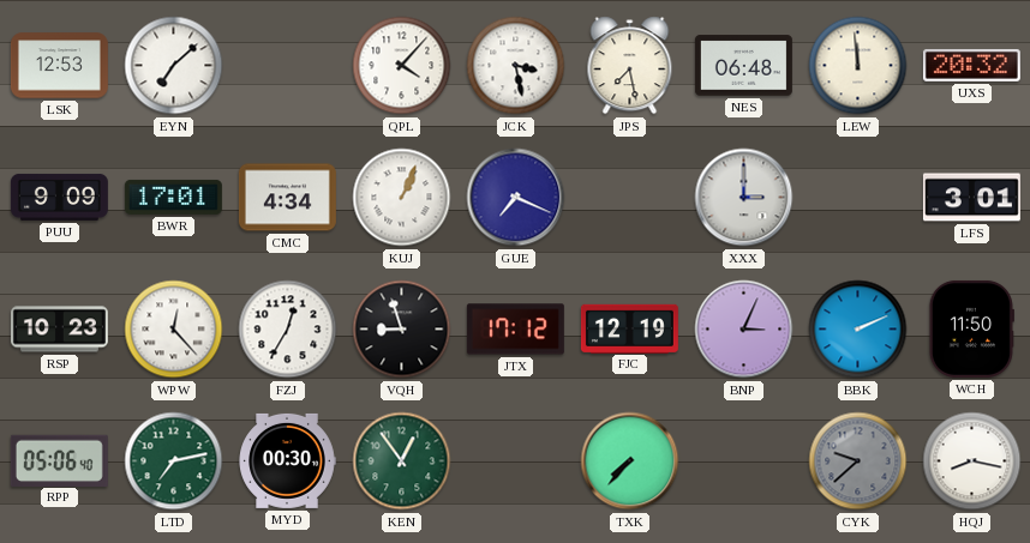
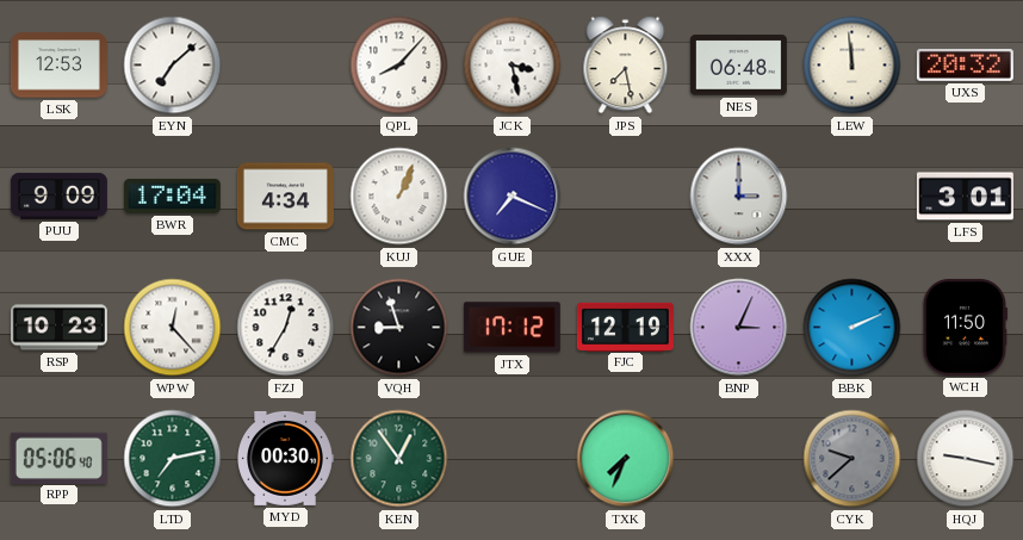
QPL: 4:07 -> 8:07 (399, 66)
BWR: 17:01 -> 17:04 (172, 195)
TXK: 7:37 -> 7:34 (626, 459)
HQJ: 8:17 -> 9:17 (966, 459)
